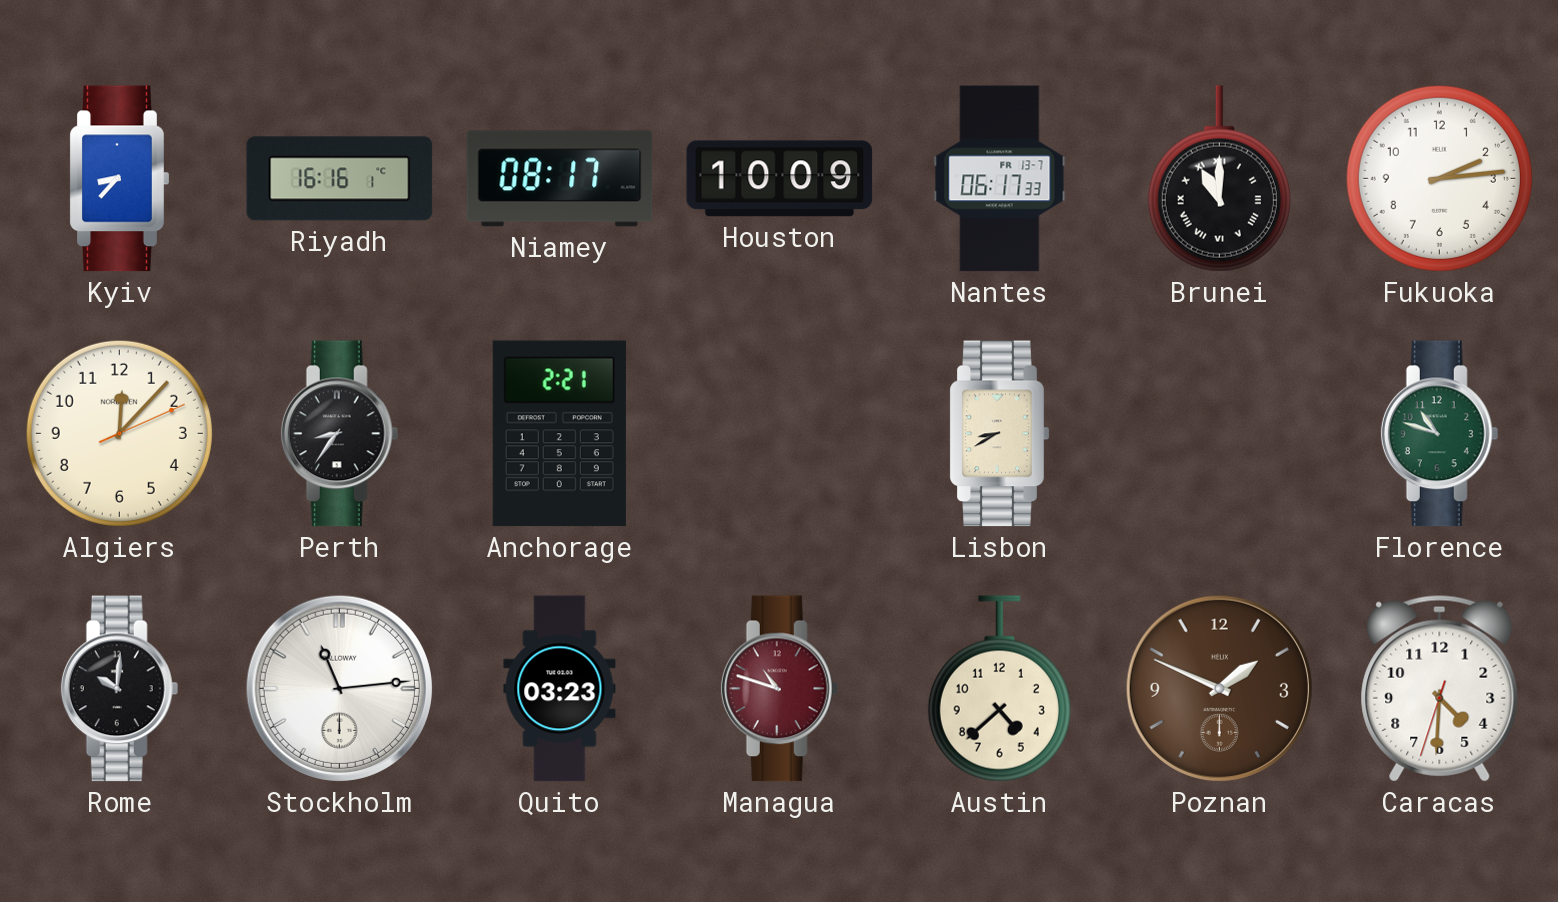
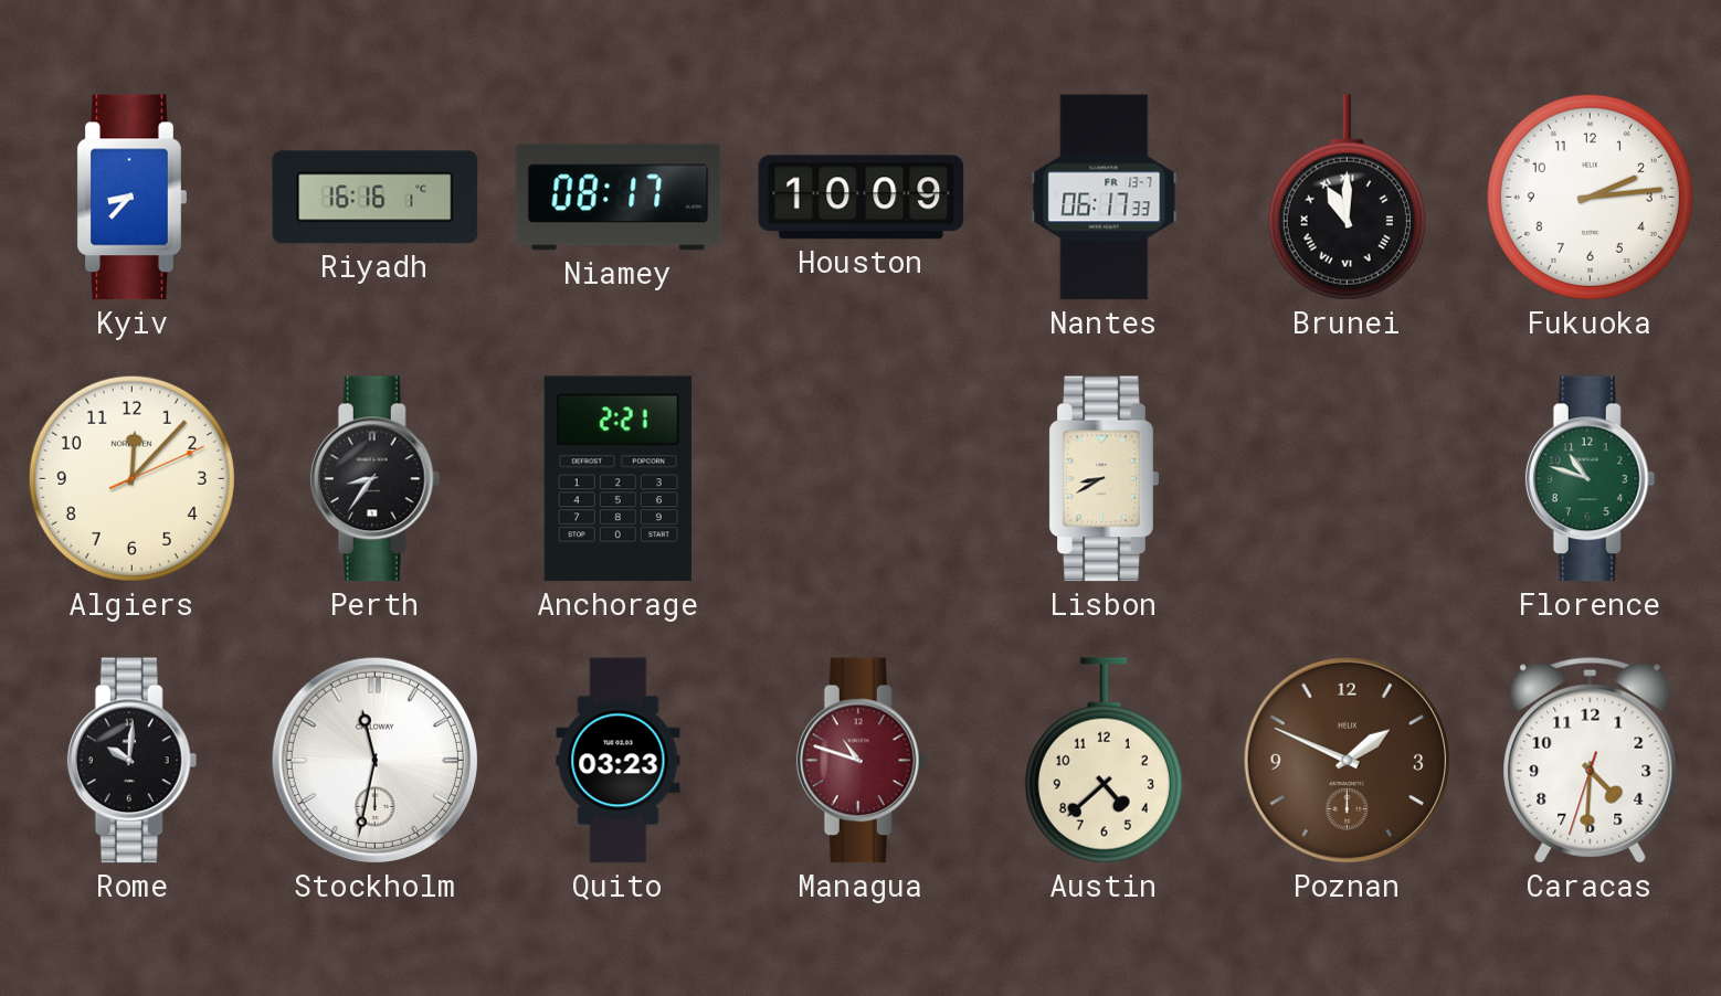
Stockholm: 11:14 -> 11:32 (374, 760)
